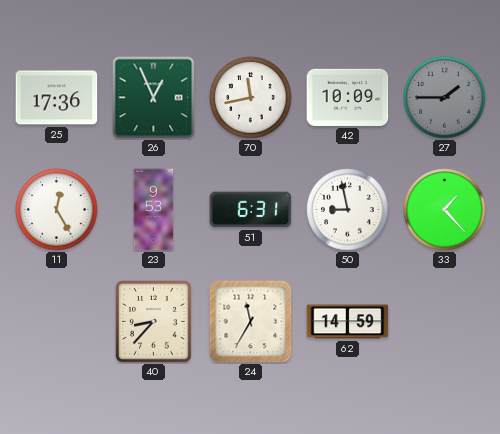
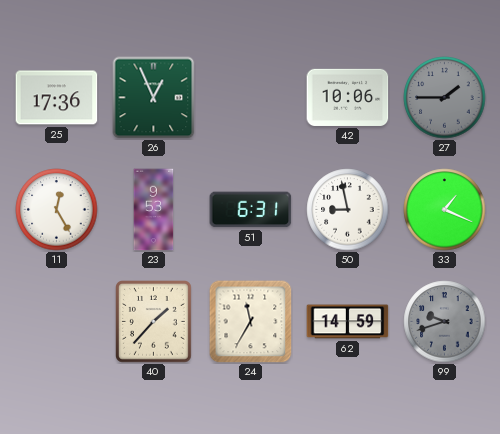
70: 11:43 -> none (251, 98)
42: 10:09 -> 10:06 (348, 97)
33: 1:23 -> 1:19 (445, 210)
40: 8:37 -> 1:37 (154, 322)
99: none -> 9:42 (445, 322)
